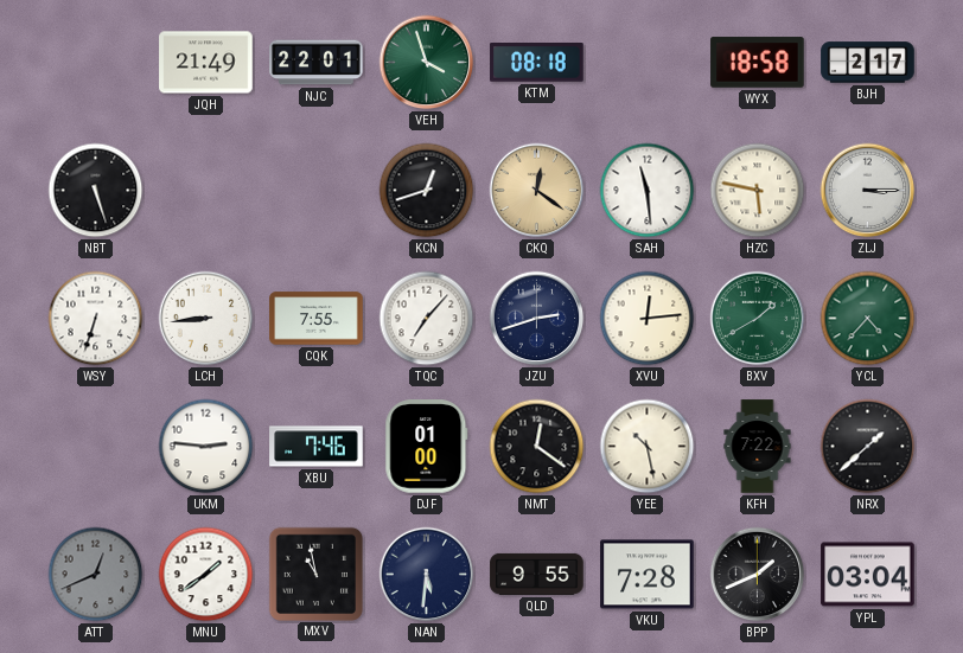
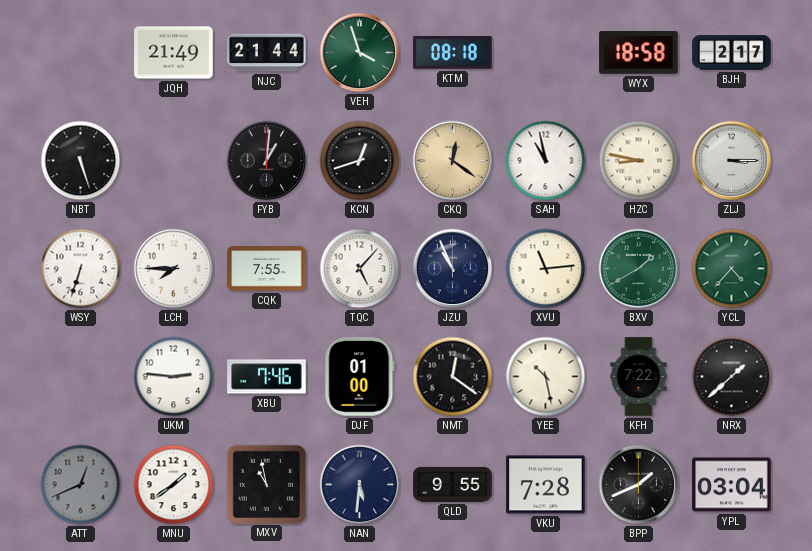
NJC: 22:01 -> 21:44 (267, 53)
FYB: none -> 1:01 (267, 161)
SAH: 11:29 -> 10:58 (546, 161)
HZC: 5:47 -> 8:47 (639, 161)
LCH: 8:44 -> 7:45 (174, 269)
TQC: 7:07 -> 5:07 (360, 269)
JZU: 2:42 -> 10:56 (453, 269)
XVU: 12:14 -> 11:14 (546, 269)
